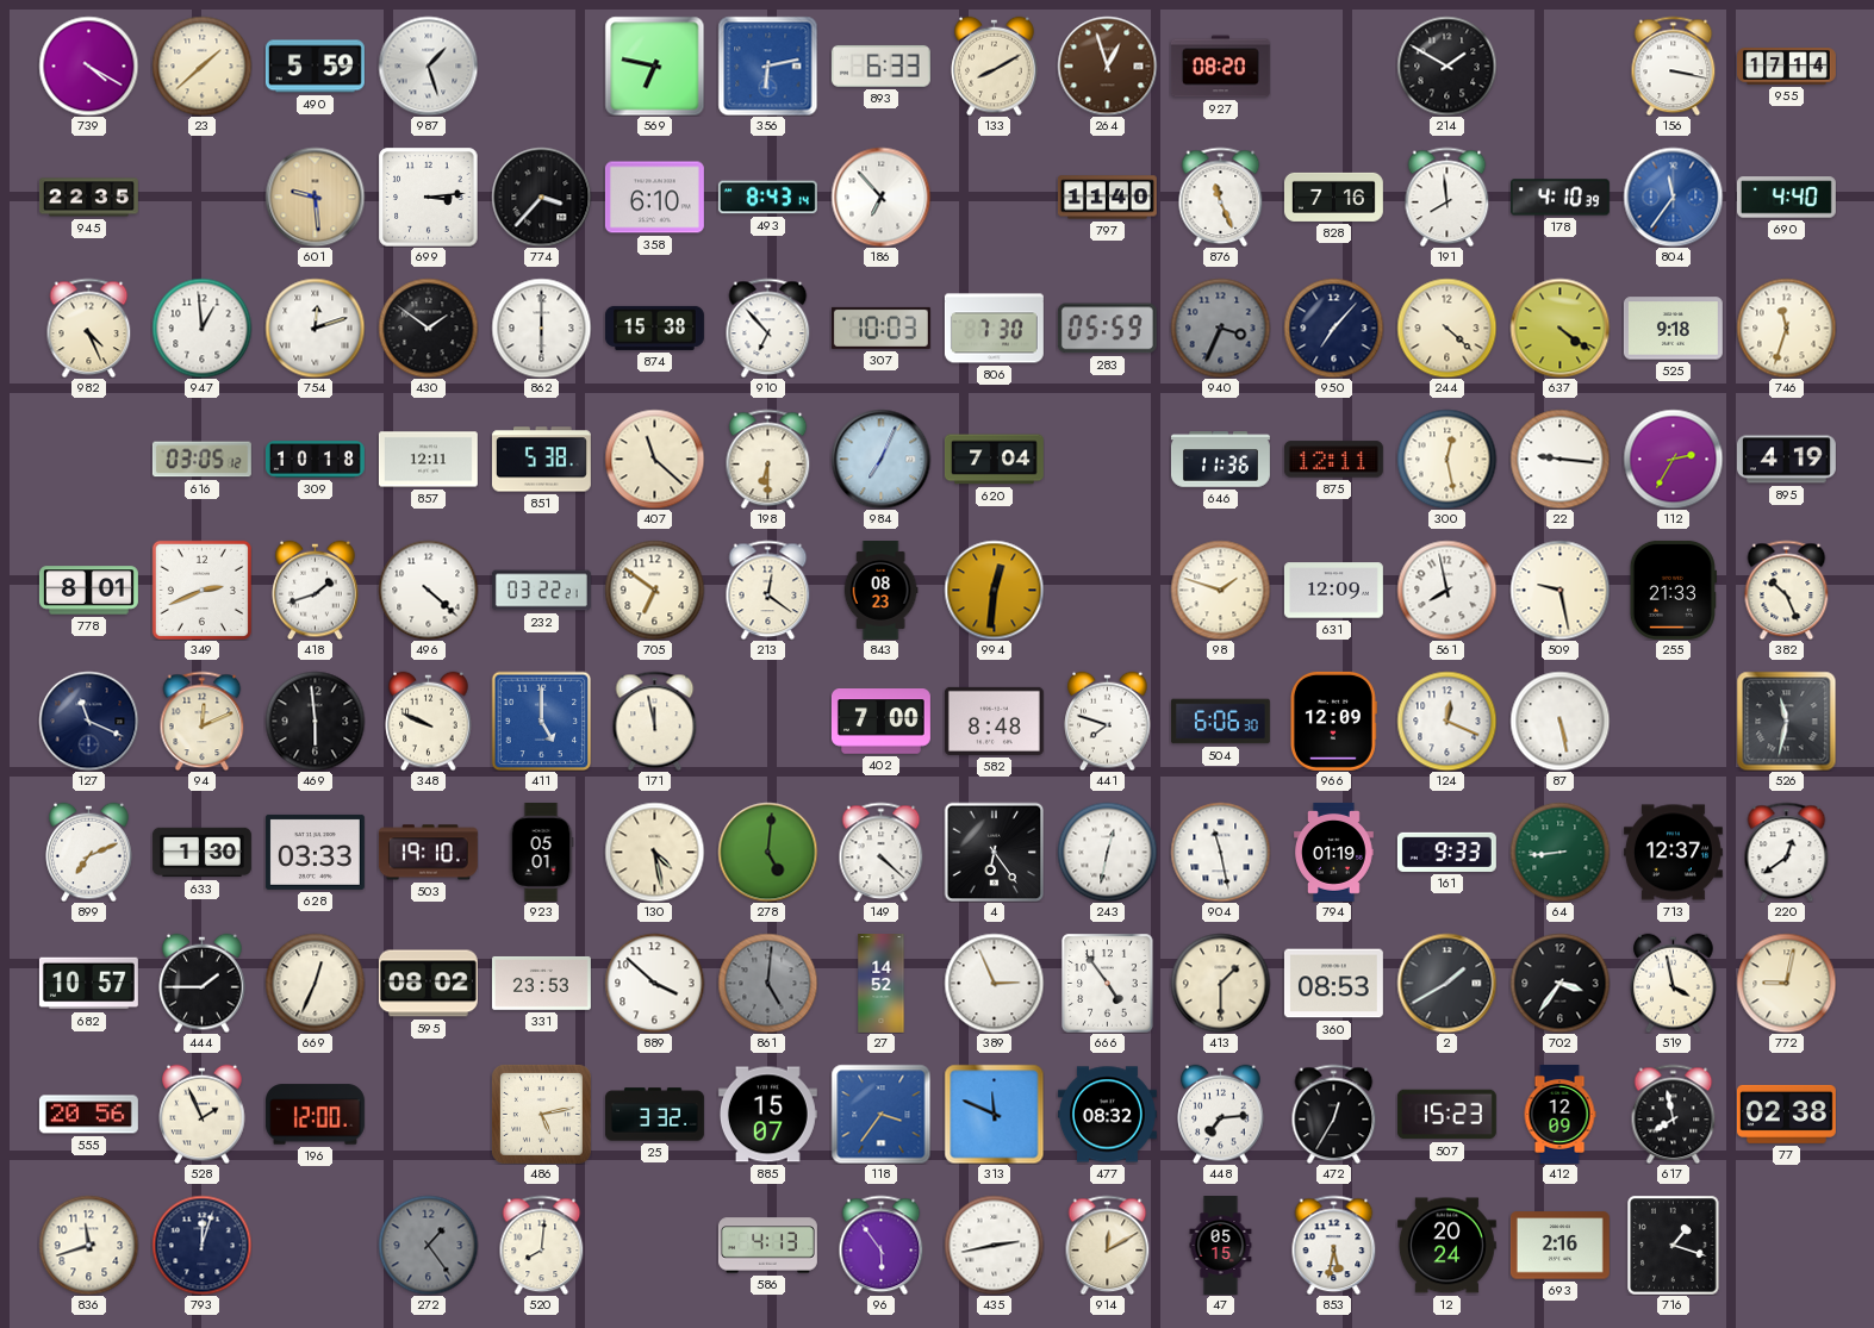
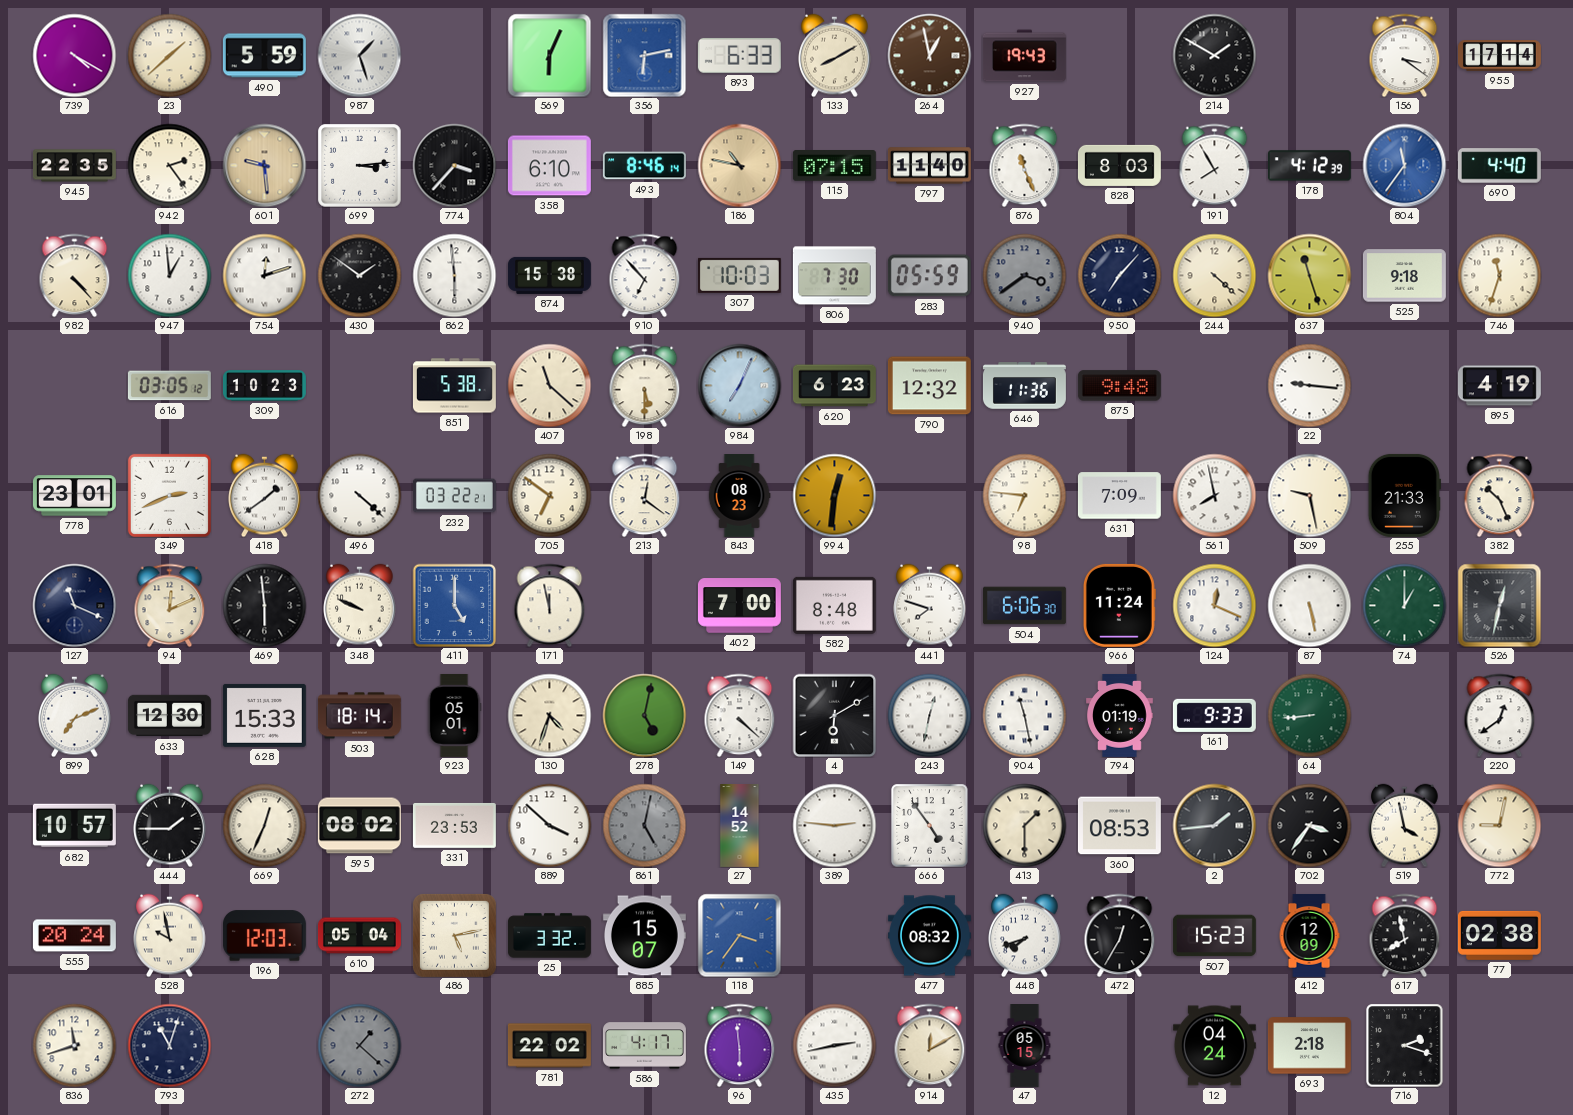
569: 6:47 -> 6:04 (549, 55)
264: 12:57 -> 12:58 (929, 55)
927: 08:20 -> 19:43 (1024, 56)
156: 3:17 -> 3:21 (1405, 55)
942: none -> 2:24 (169, 165)
493: 8:43 -> 8:46 (644, 166)
186: 6:53 -> 10:47 (739, 165)
186 dial: white -> champagne (739, 165)
115: none -> 07:15 (834, 166)
828: 7:16 -> 8:03 (1119, 165)
191: 7:59 -> 7:55 (1215, 165)
178: 4:10 -> 4:12 (1309, 166)
982: 4:26 -> 4:23 (75, 275)
862: 6:00 -> 5:59 (454, 275)
940: 3:34 -> 3:39 (1024, 275)
637: 4:21 -> 11:27 (1309, 275)
309: 10:18 -> 10:23 (265, 386)
857: 12:11 -> none (428, 460)
198: 6:30 -> 5:30 (645, 385)
620: 7:04 -> 6:23 (834, 386)
790: none -> 12:32 (929, 386)
875: 12:11 -> 9:48 (1119, 386)
300: 12:28 -> none (1446, 459)
112: 2:35 -> none (1673, 459)
778: 8:01 -> 23:01 (74, 496)
418: 1:42 -> 1:39 (265, 495)
98: 1:48 -> 6:46 (1024, 495)
631: 12:09 -> 7:09 (1119, 496)
966: 12:09 -> 11:24 (1119, 605)
74: none -> 1:00 (1404, 605)
526: 11:32 -> 12:32 (1499, 605)
633: 1:30 -> 12:30 (169, 716)
628: 03:33 -> 15:33 (264, 715)
503: 19:10 -> 18:14 (359, 716)
130: 4:28 -> 4:33 (549, 715)
278: 5:01 -> 5:02 (644, 715)
4: 6:24 -> 6:10 (834, 715)
713: 12:37 -> none (1673, 853)
861: 5:01 -> 5:02 (644, 825)
389: 2:56 -> 2:46 (834, 825)
2: 1:40 -> 1:44 (1214, 825)
555: 20:56 -> 20:24 (74, 936)
528: 1:56 -> 9:58 (170, 935)
196: 12:00 -> 12:03 (264, 936)
610: none -> 05:04 (360, 936)
313: 11:49 -> none (994, 1114)
448: 7:14 -> 7:42 (1025, 935)
793: 12:03 -> 11:03 (169, 1045)
272: 1:24 -> 1:22 (359, 1045)
520: 8:01 -> none (542, 1245)
781: none -> 22:02 (549, 1046)
586: 4:13 -> 4:17 (644, 1046)
96: 5:54 -> 5:59 (740, 1045)
853: 5:32 -> none (1334, 1245)
12: 20:24 -> 04:24 (1214, 1046)
693: 2:16 -> 2:18 (1309, 1046)
716: 1:18 -> 2:18 (1405, 1045)
